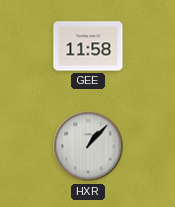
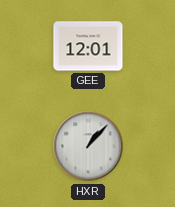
GEE: 11:58 -> 12:01 (88, 46)
